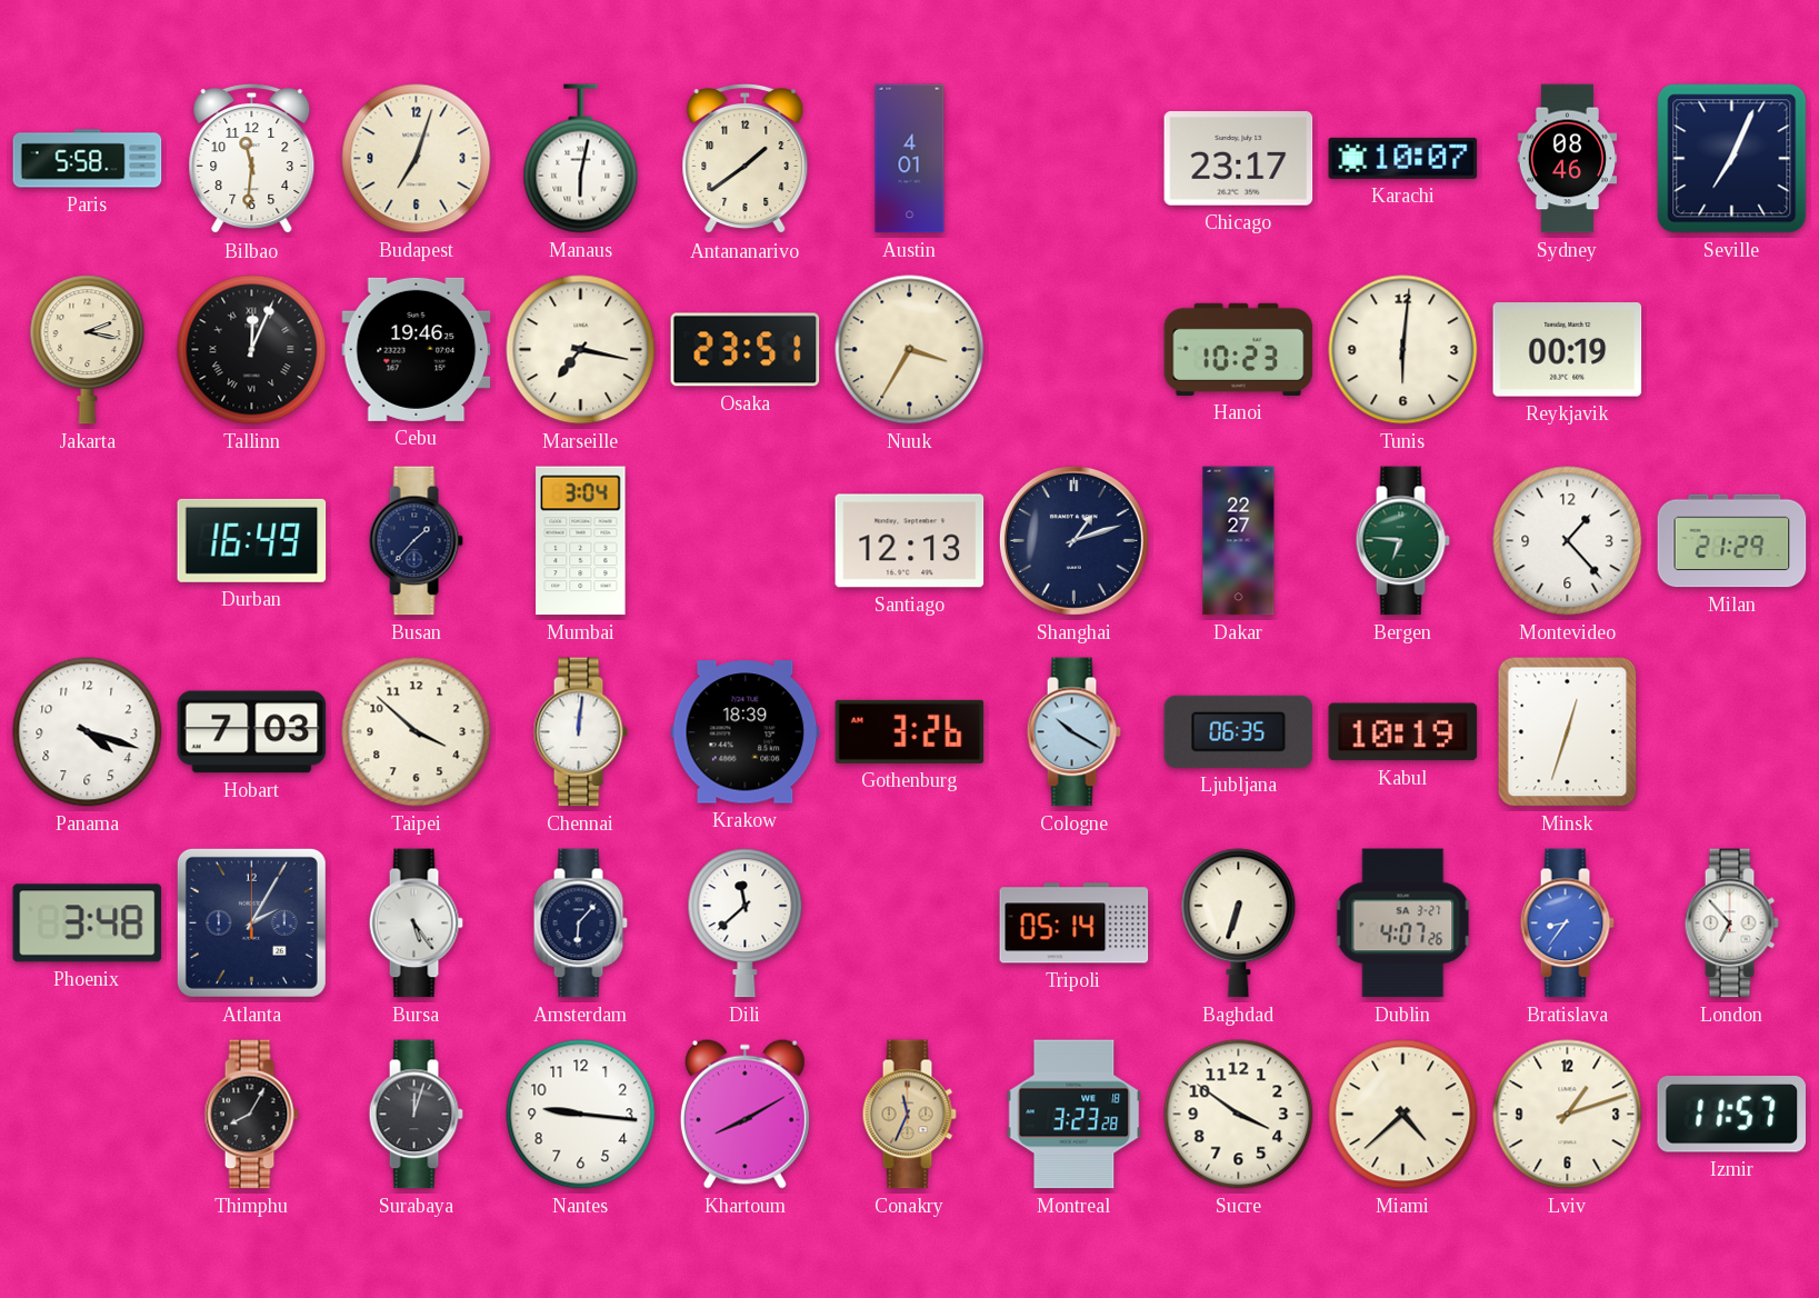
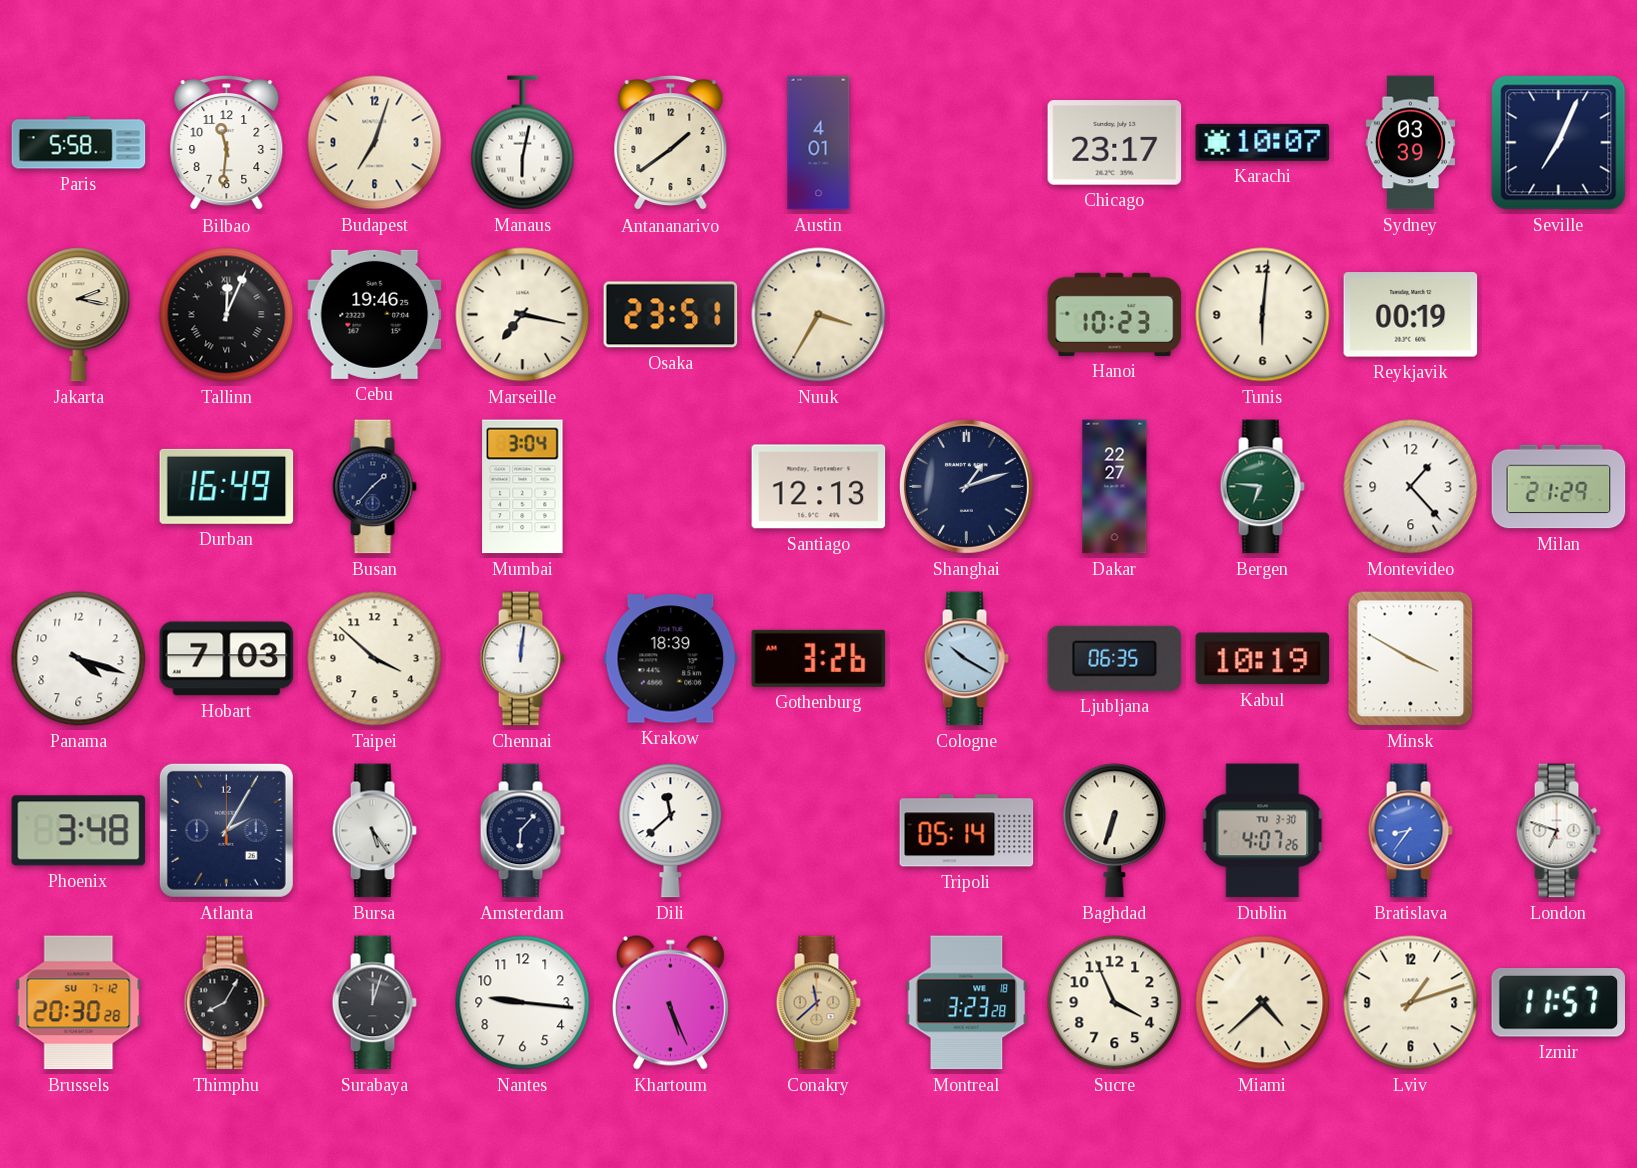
Sydney: 08:46 -> 03:39 (1411, 143)
Minsk: 12:33 -> 3:50 (1411, 659)
Dublin date: SA 3-27 -> TU 3-30 (1263, 831)
London: 6:53 -> 6:48 (1558, 831)
Brussels: none -> 20:30 (79, 1003)
Khartoum: 8:10 -> 5:26 (670, 1002)
Conakry: 11:34 -> 11:38 (818, 1003)
Sucre: 3:51 -> 3:56 (1115, 1003)
